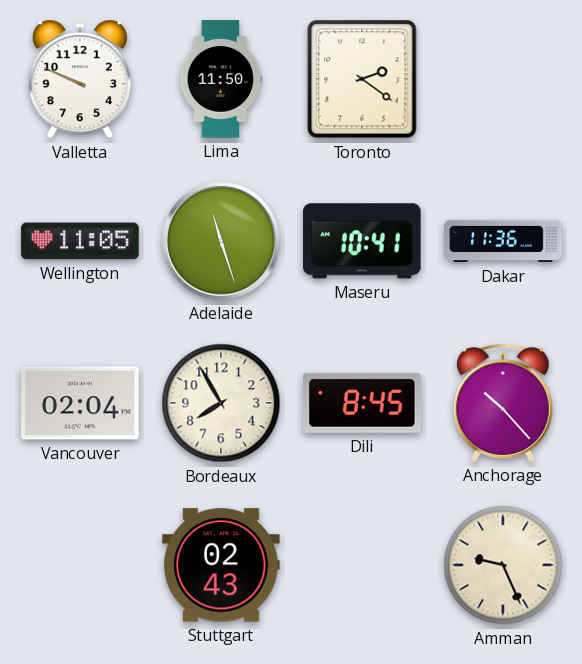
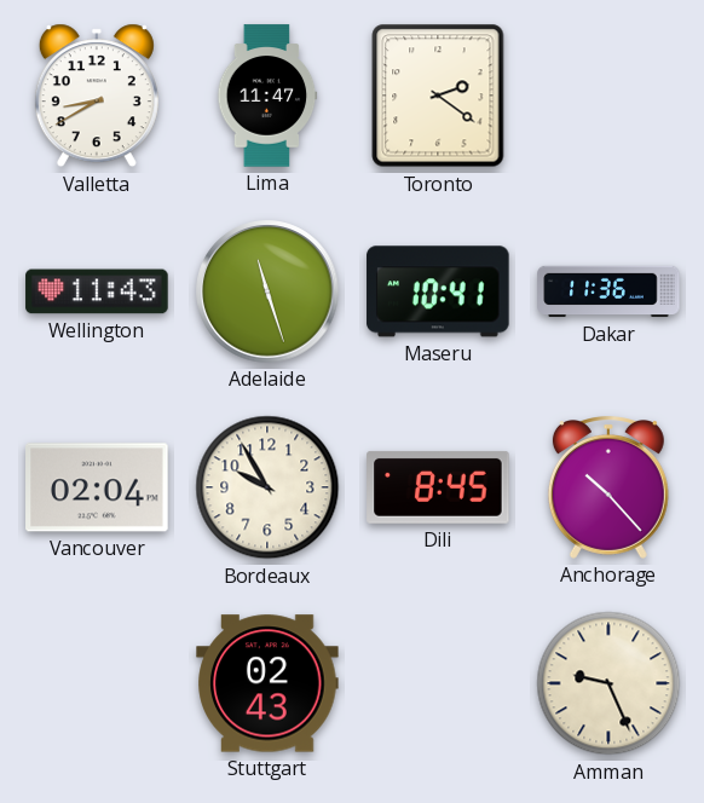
Valletta: 9:49 -> 8:40 (97, 96)
Lima: 11:50 -> 11:47 (267, 96)
Wellington: 11:05 -> 11:43 (97, 291)
Bordeaux: 7:55 -> 9:55 (267, 487)
